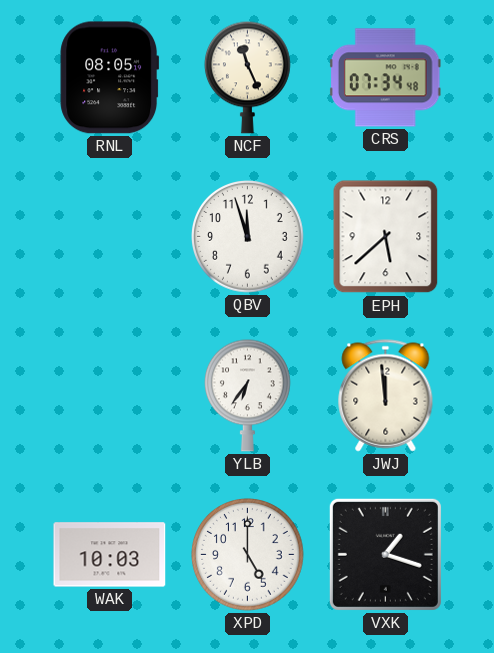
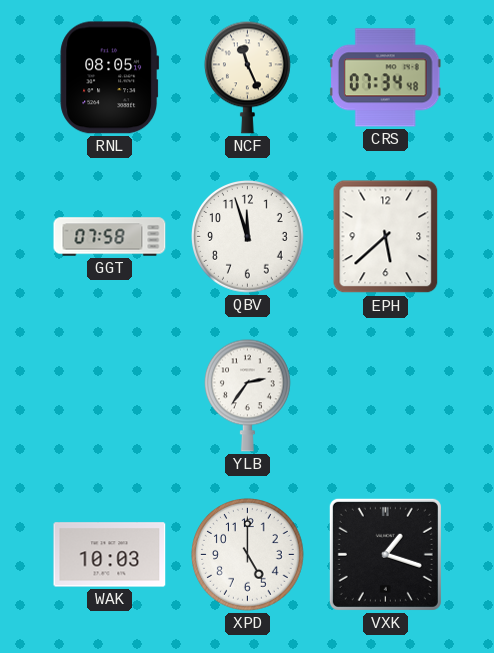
GGT: none -> 07:58 (110, 237)
YLB: 6:36 -> 2:36 (247, 395)
JWJ: 11:59 -> none (386, 396)
